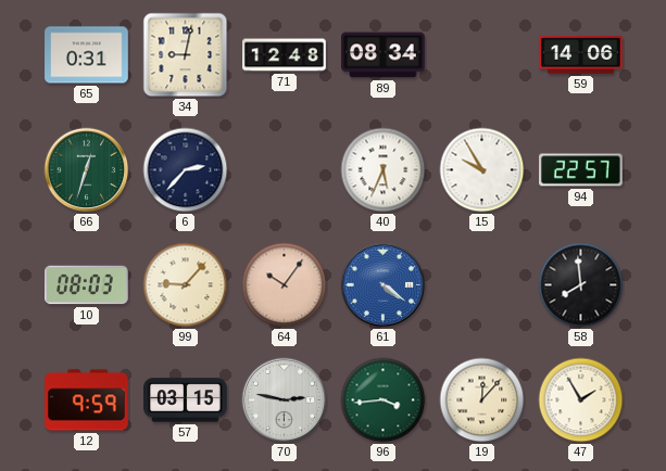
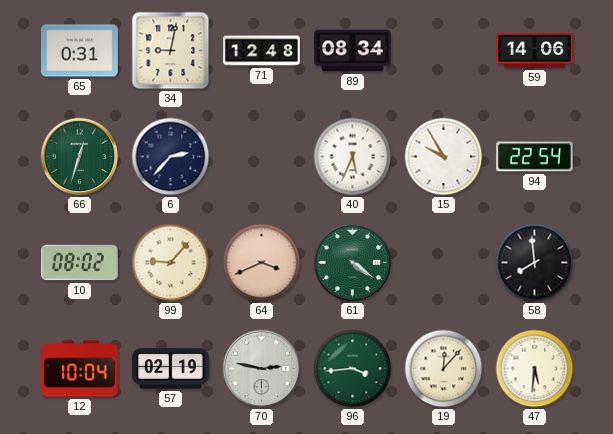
94: 22:57 -> 22:54 (535, 157)
10: 08:03 -> 08:02 (80, 263)
64: 10:06 -> 3:41 (262, 263)
61 dial: blue -> green (353, 263)
12: 9:59 -> 10:04 (80, 369)
57: 03:15 -> 02:19 (171, 369)
47: 1:55 -> 5:31 (535, 369)
